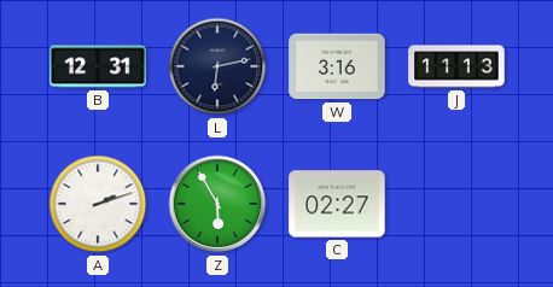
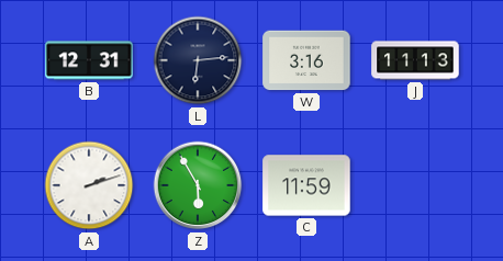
L: 6:13 -> 6:14 (198, 60)
C: 02:27 -> 11:59 (306, 185)
